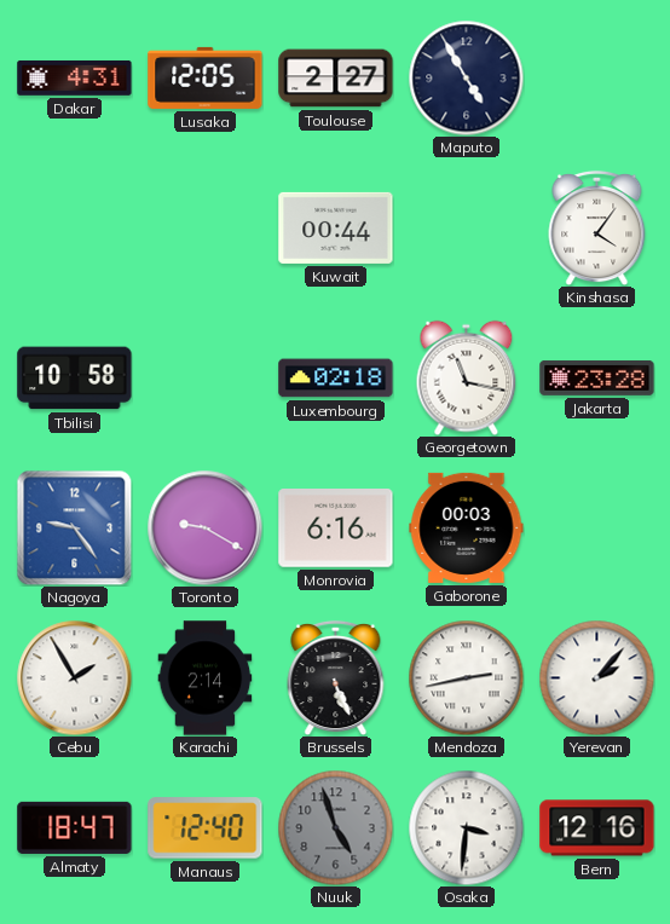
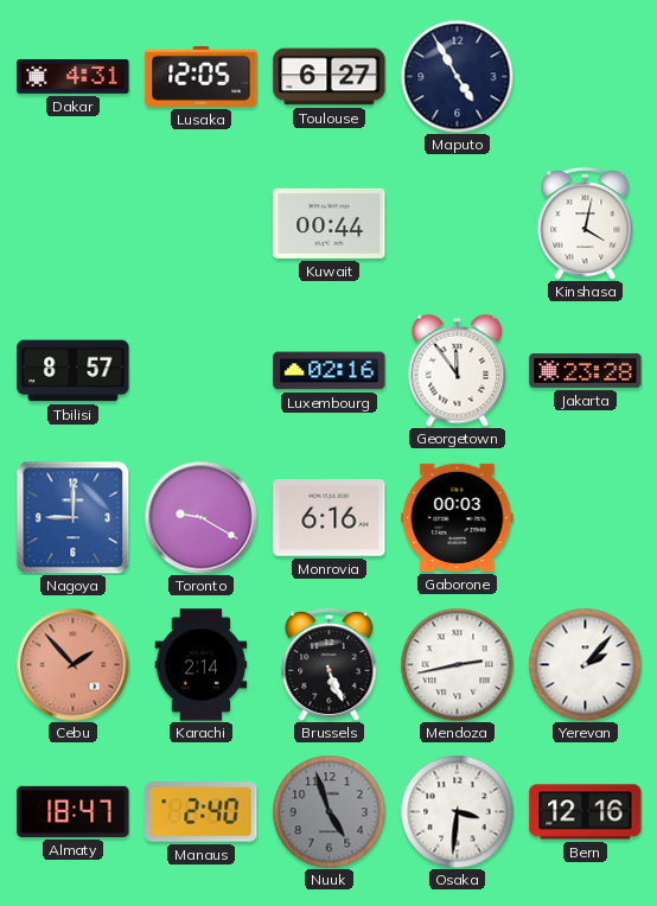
Toulouse: 2:27 -> 6:27 (330, 77)
Kinshasa: 4:06 -> 4:02 (586, 223)
Tbilisi: 10:58 -> 8:57 (74, 371)
Luxembourg: 02:18 -> 02:16 (330, 371)
Georgetown: 11:17 -> 11:54 (458, 370)
Nagoya: 9:24 -> 9:00 (72, 517)
Cebu: 1:55 -> 1:53 (72, 664)
Cebu dial: white -> salmon (72, 664)
Manaus: 12:40 -> 2:40 (202, 812)
